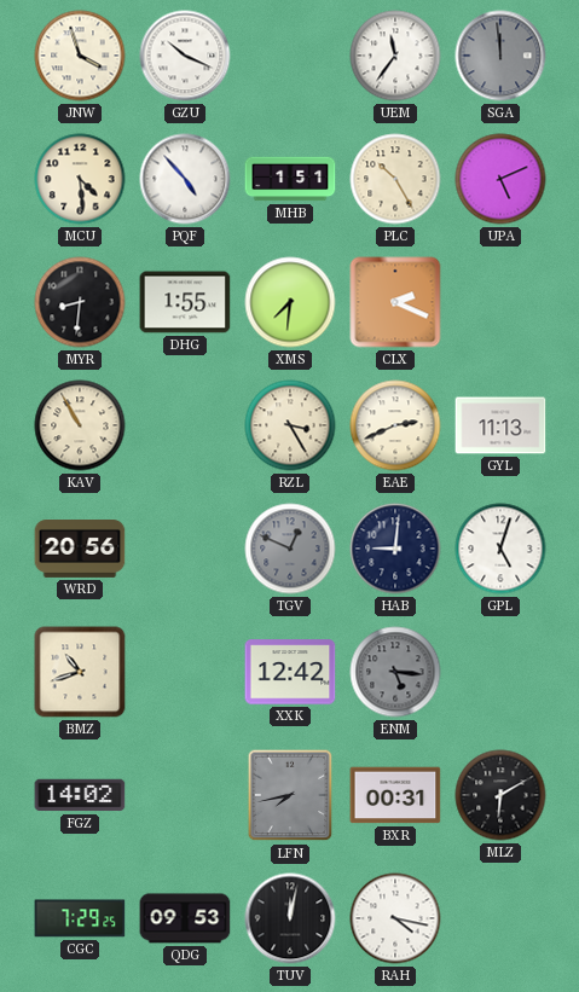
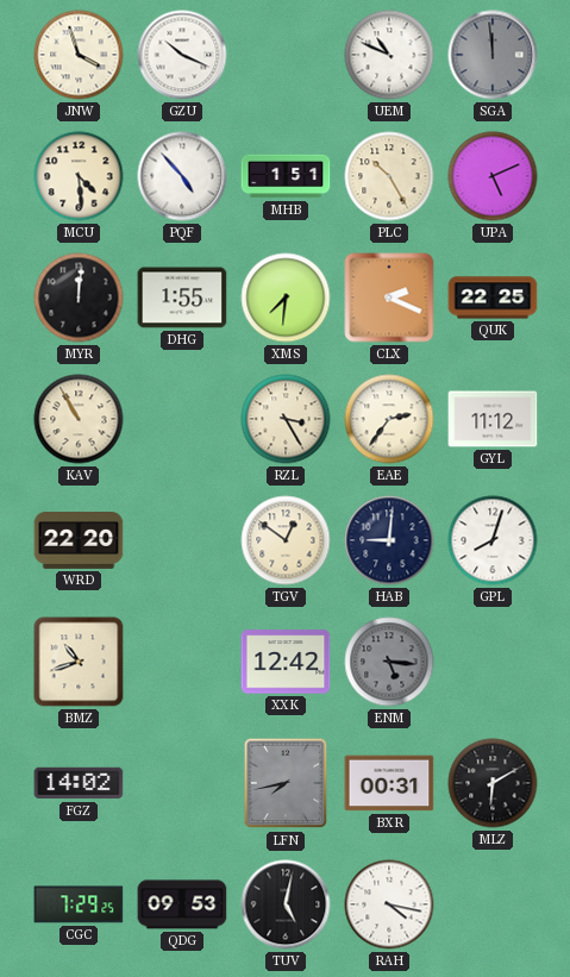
UEM: 11:36 -> 10:49 (389, 55)
MYR: 8:31 -> 12:01 (79, 298)
QUK: none -> 22:25 (493, 298)
EAE: 2:41 -> 2:36 (389, 419)
GYL: 11:13 -> 11:12 (493, 419)
WRD: 20:56 -> 22:20 (79, 541)
TGV: 12:49 -> 12:51 (286, 540)
TGV dial: grey -> cream (286, 540)
GPL: 5:03 -> 8:03 (493, 540)
TUV: 12:02 -> 5:02 (286, 904)
